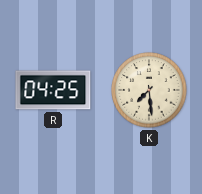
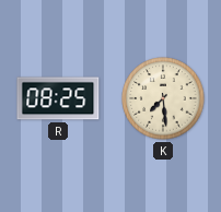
R: 04:25 -> 08:25 (58, 98)
